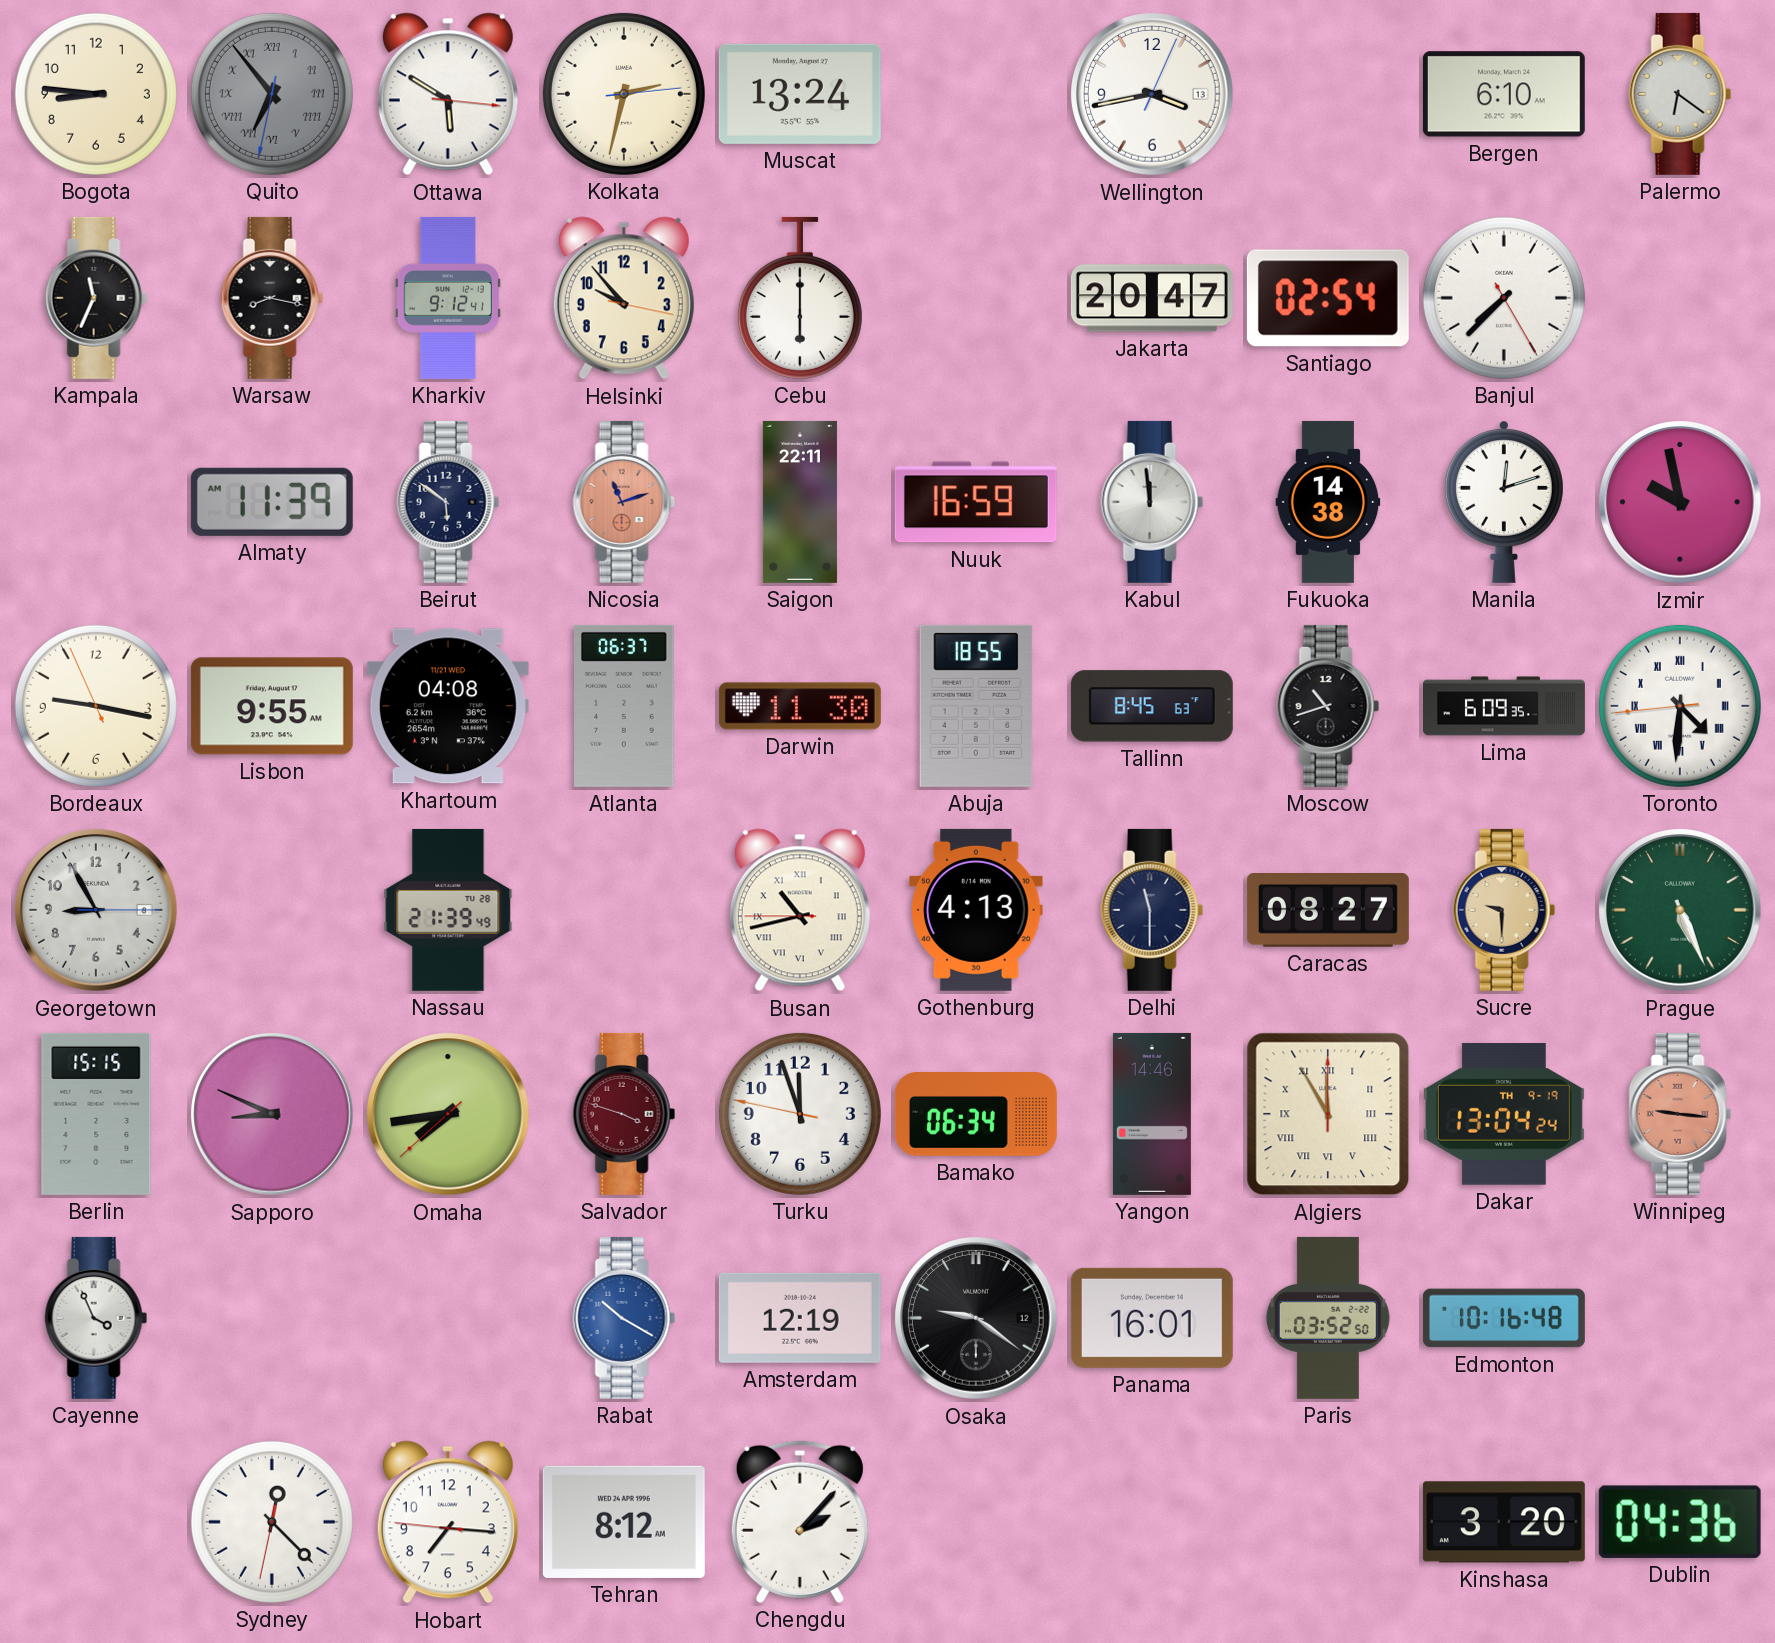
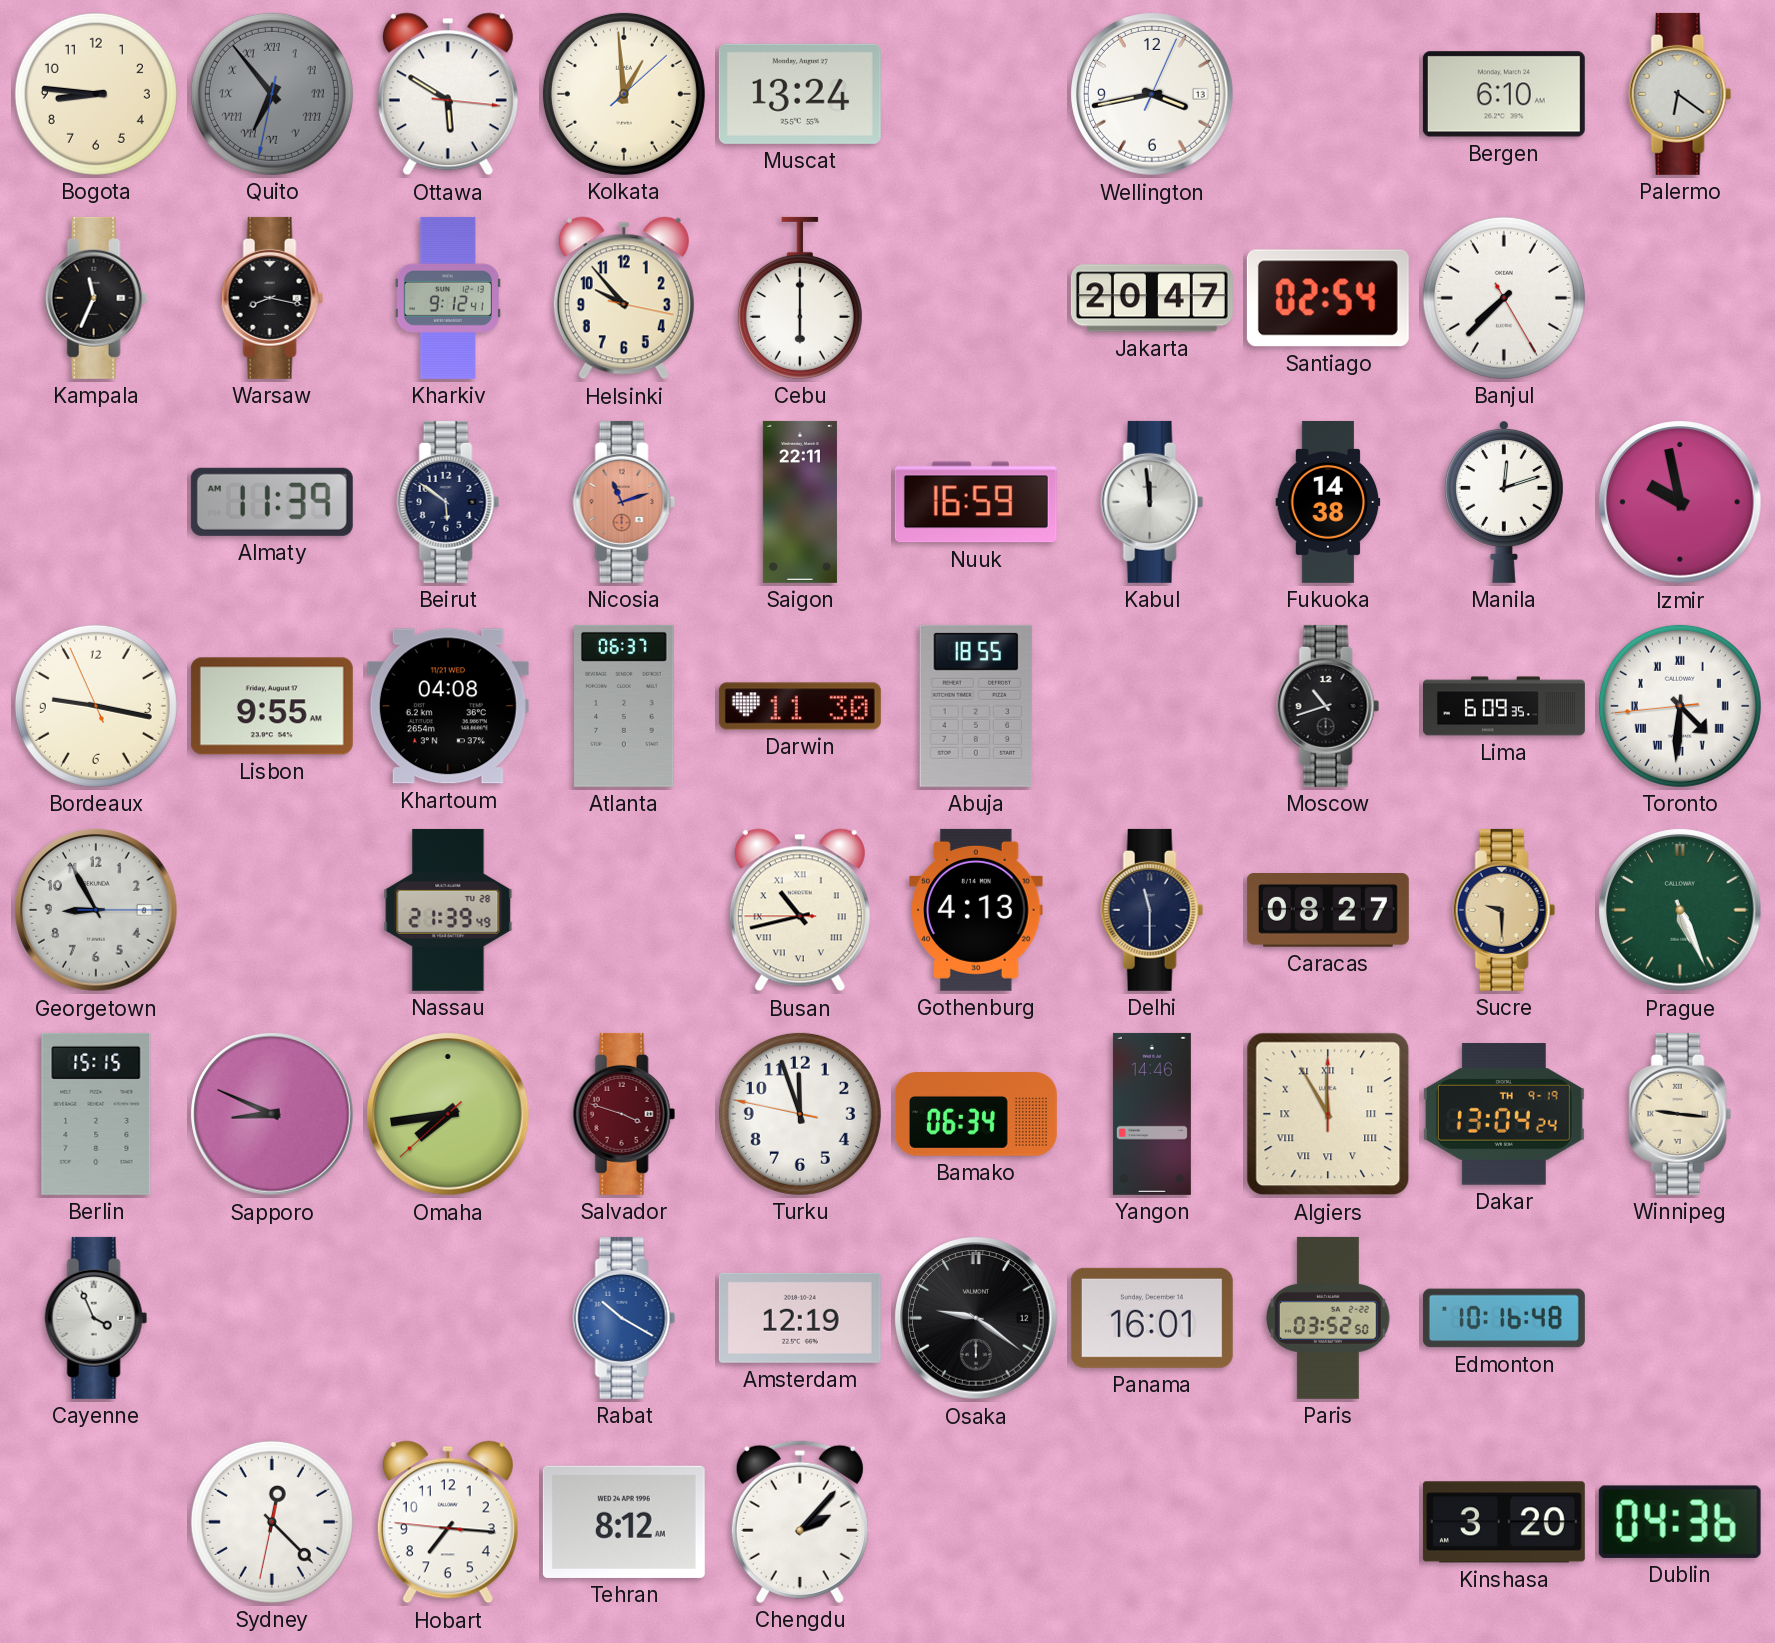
Kolkata: 2:32 -> 12:59 (624, 94)
Tallinn: 8:45 -> none (1152, 706)
Winnipeg dial: salmon -> cream (1680, 1114)
